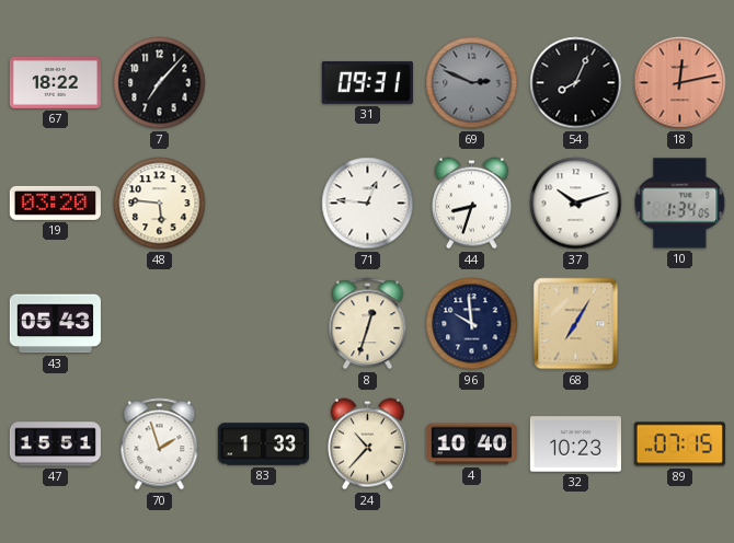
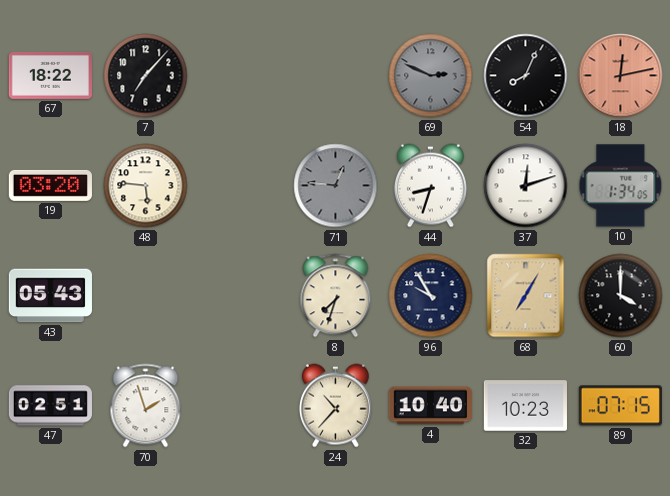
31: 09:31 -> none (367, 82)
71 dial: white -> grey (336, 186)
37: 10:12 -> 12:12 (526, 186)
8: 12:33 -> 7:33 (336, 296)
96: 9:59 -> 9:55 (431, 296)
60: none -> 4:00 (621, 296)
47: 15:51 -> 02:51 (50, 406)
83: 1:33 -> none (263, 444)
